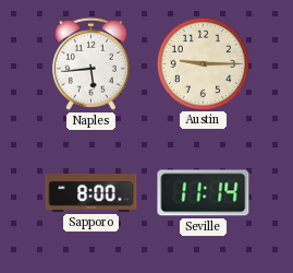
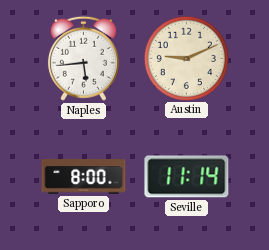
Austin: 9:15 -> 9:11 (186, 58)
